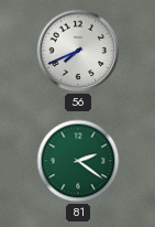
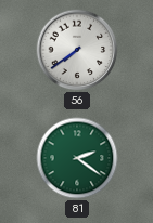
56: 7:41 -> 7:39 (77, 50)
